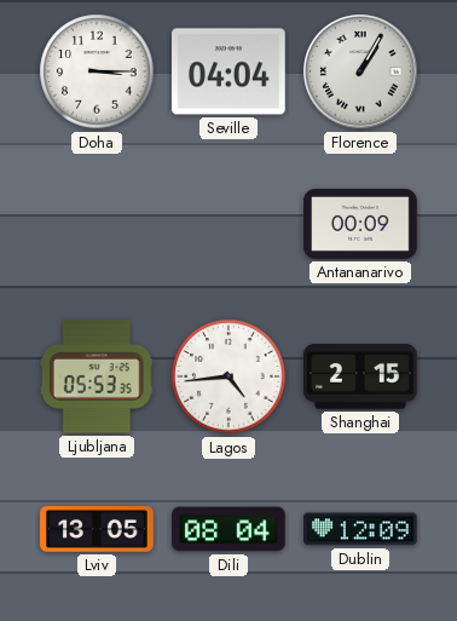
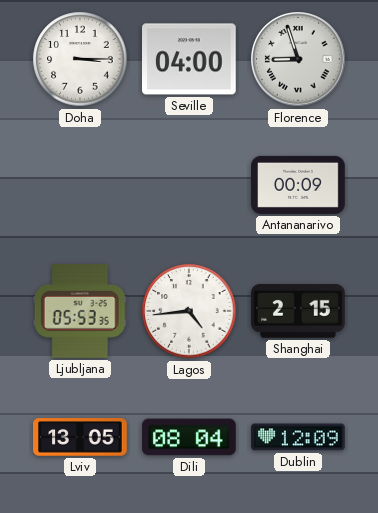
Seville: 04:04 -> 04:00 (190, 59)
Florence: 1:05 -> 8:57 (298, 59)
